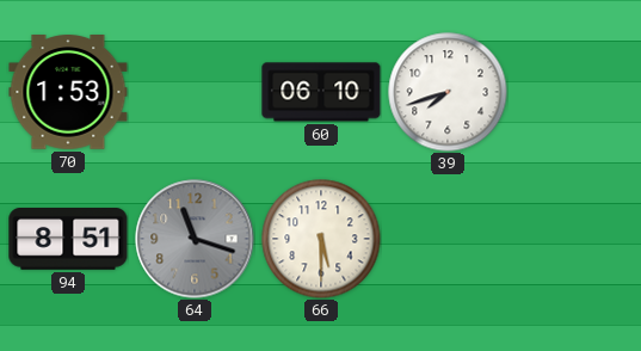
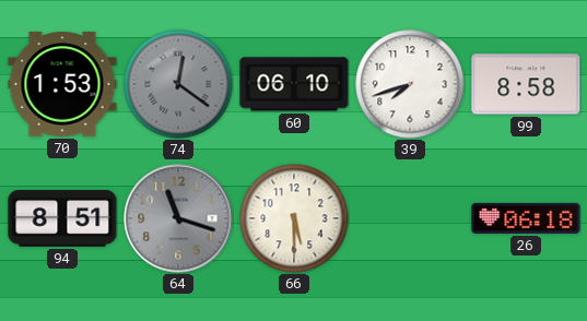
74: none -> 12:21 (178, 84)
99: none -> 8:58 (526, 84)
26: none -> 06:18 (526, 218)
